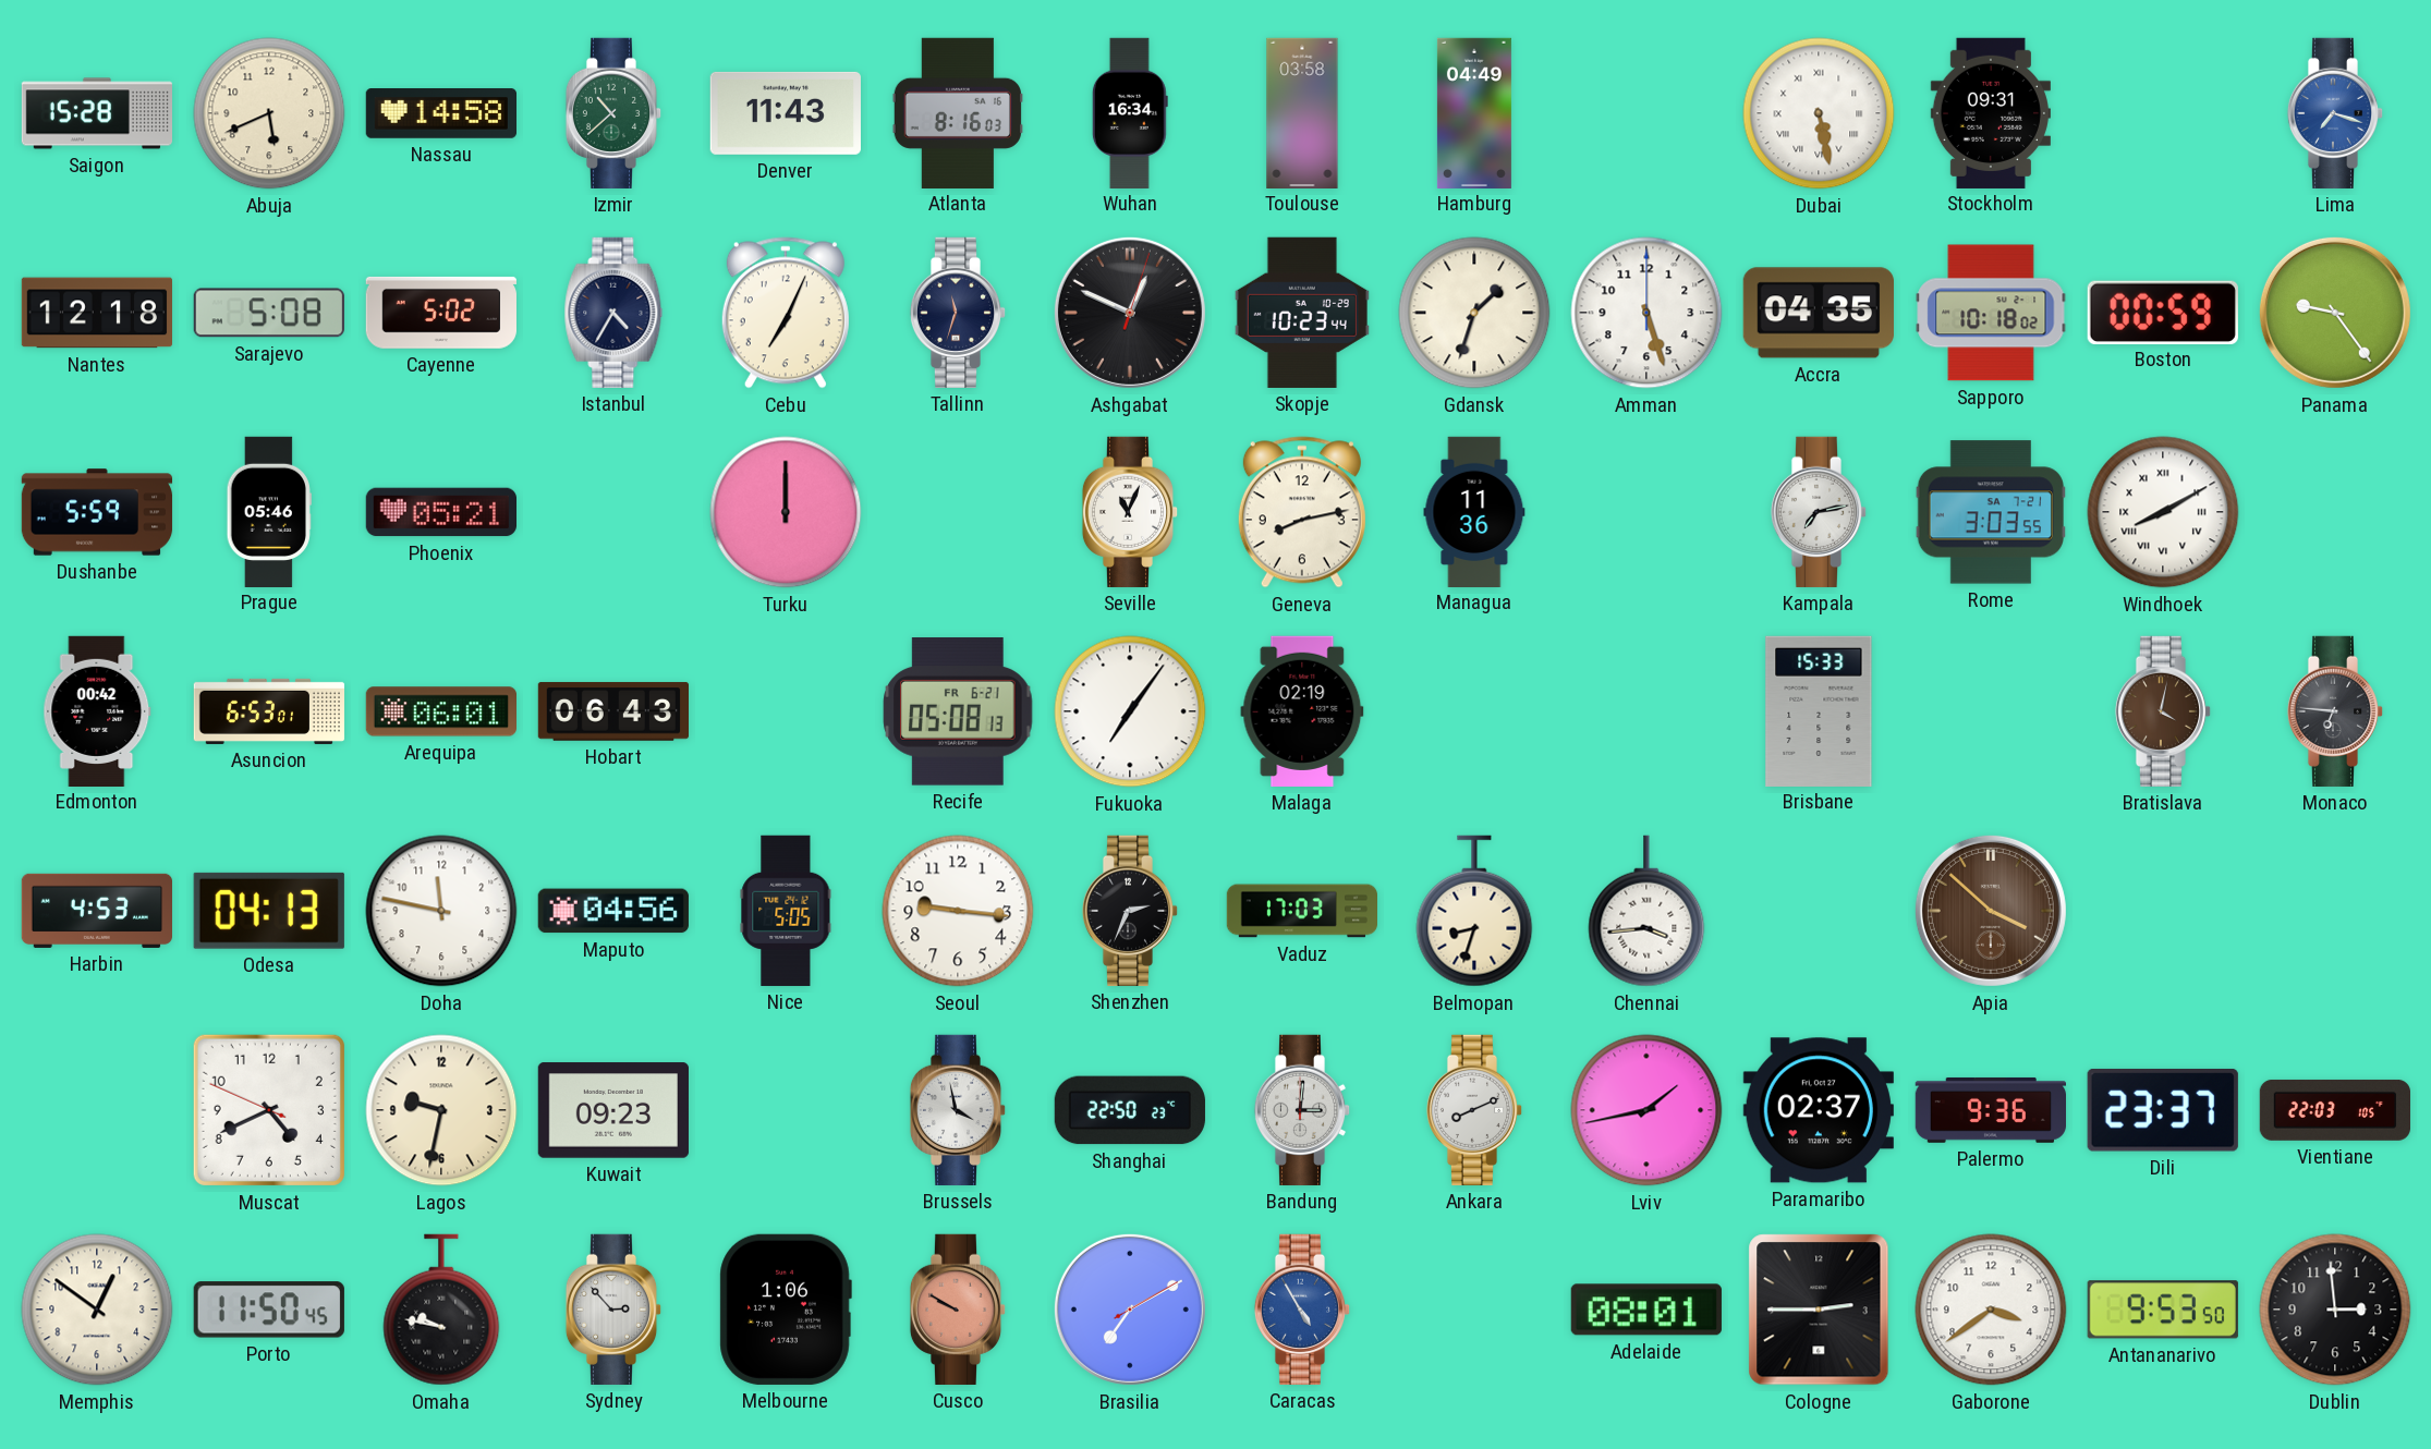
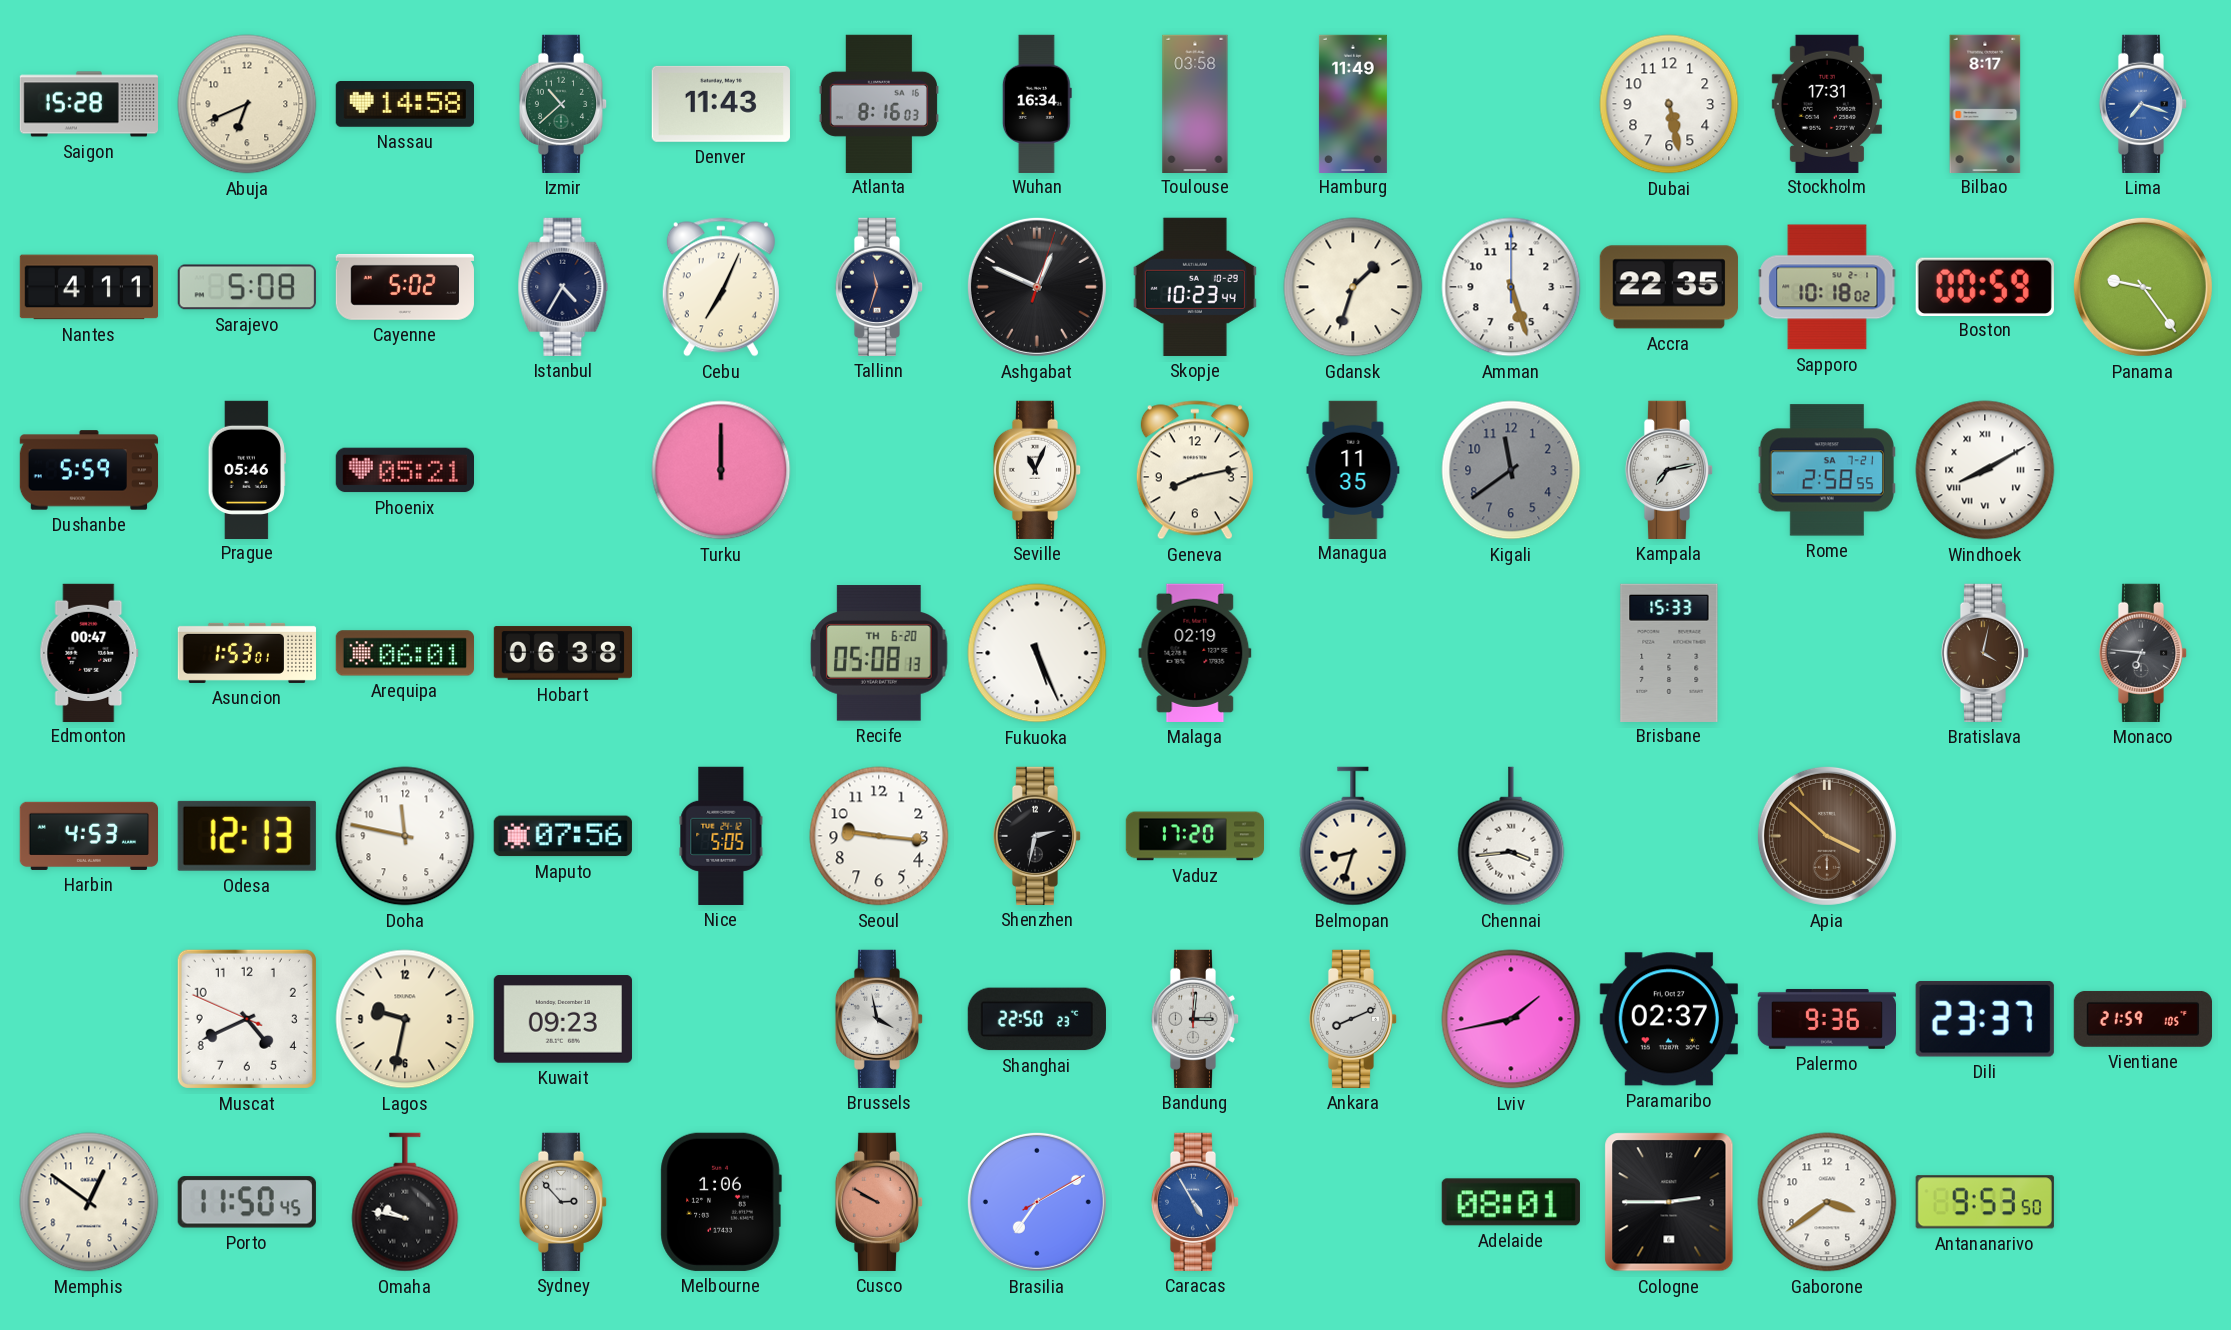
Abuja: 5:41 -> 6:41 (247, 104)
Hamburg: 04:49 -> 11:49 (1353, 103)
Dubai numerals: Roman -> Arabic (1669, 104)
Stockholm: 09:31 -> 17:31 (1827, 103)
Bilbao: none -> 8:17 (1985, 103)
Nantes: 12:18 -> 4:11 (88, 287)
Accra: 04:35 -> 22:35 (1669, 287)
Managua: 11:36 -> 11:35 (1353, 469)
Kigali: none -> 11:39 (1511, 470)
Rome: 3:03 -> 2:58 (1827, 470)
Edmonton: 00:42 -> 00:47 (89, 652)
Asuncion: 6:53 -> 1:53 (247, 653)
Hobart: 06:43 -> 06:38 (562, 653)
Recife date: FR 6-21 -> TH 6-20 (879, 653)
Fukuoka: 7:06 -> 5:26 (1037, 653)
Odesa: 04:13 -> 12:13 (247, 836)
Maputo: 04:56 -> 07:56 (563, 836)
Shenzhen: 2:34 -> 2:32 (1037, 836)
Vaduz: 17:03 -> 17:20 (1194, 836)
Vientiane: 22:03 -> 21:59 (2142, 1019)
Dublin: 2:59 -> none (2335, 1310)
